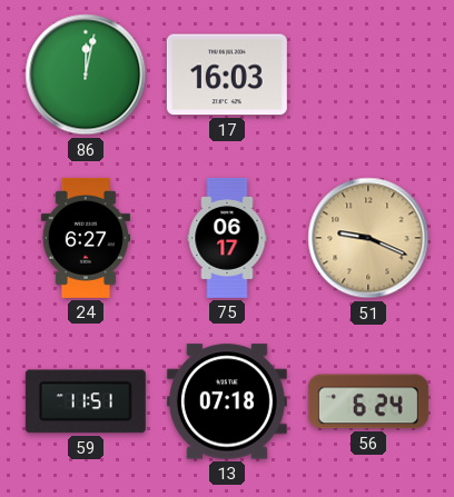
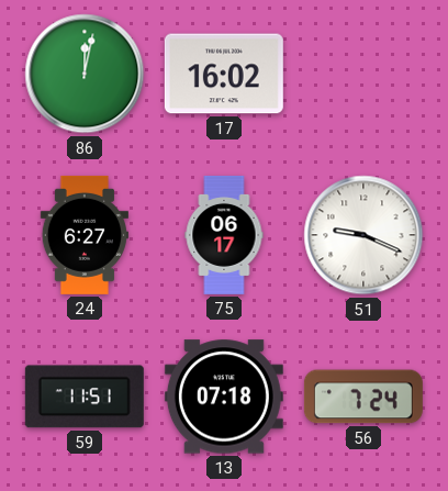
17: 16:03 -> 16:02 (224, 74)
51 dial: champagne -> white (363, 235)
56: 6:24 -> 7:24 (363, 397)
